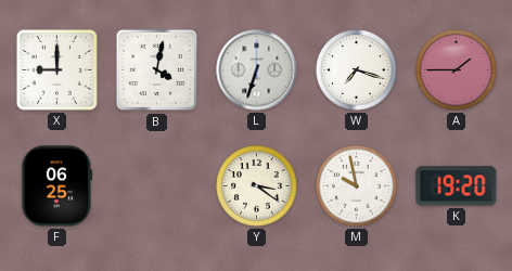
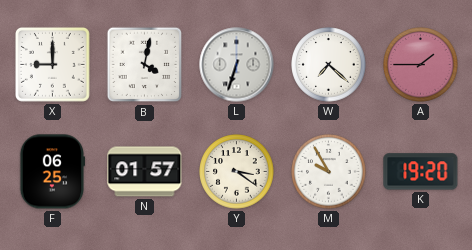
W: 7:18 -> 7:22 (329, 65)
N: none -> 01:57 (145, 172)
M: 9:58 -> 9:55 (329, 172)
